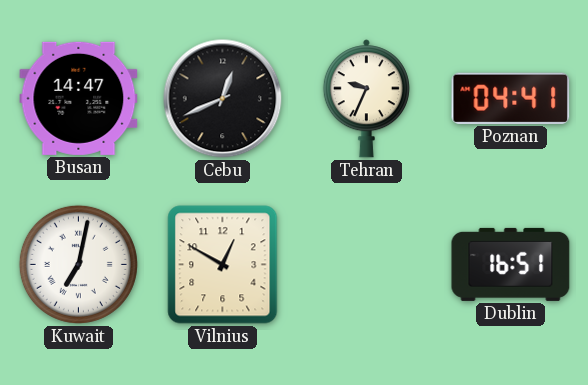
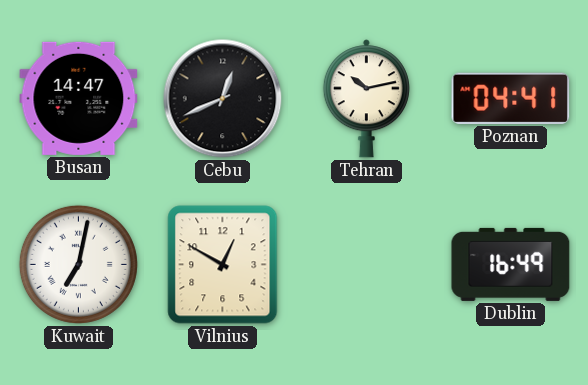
Tehran: 9:34 -> 10:13 (366, 99)
Dublin: 16:51 -> 16:49 (511, 264)
